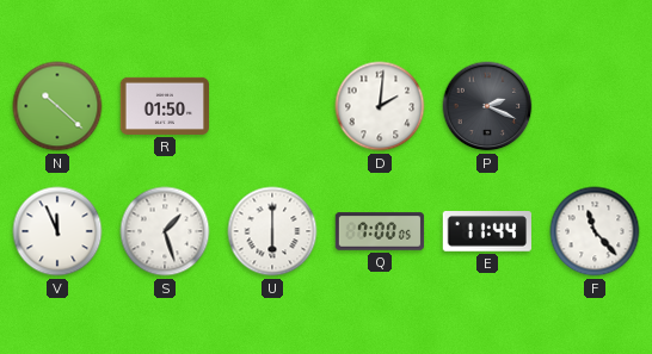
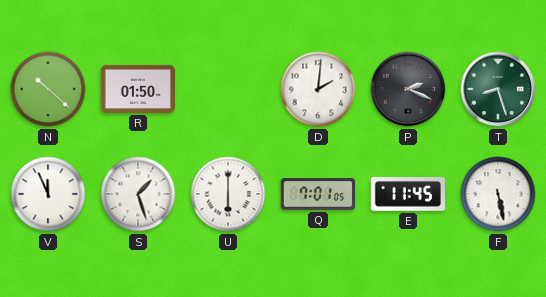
T: none -> 8:27 (498, 89)
Q: 7:00 -> 7:01 (318, 194)
E: 11:44 -> 11:45 (408, 195)
F: 11:23 -> 5:28 (498, 194)
